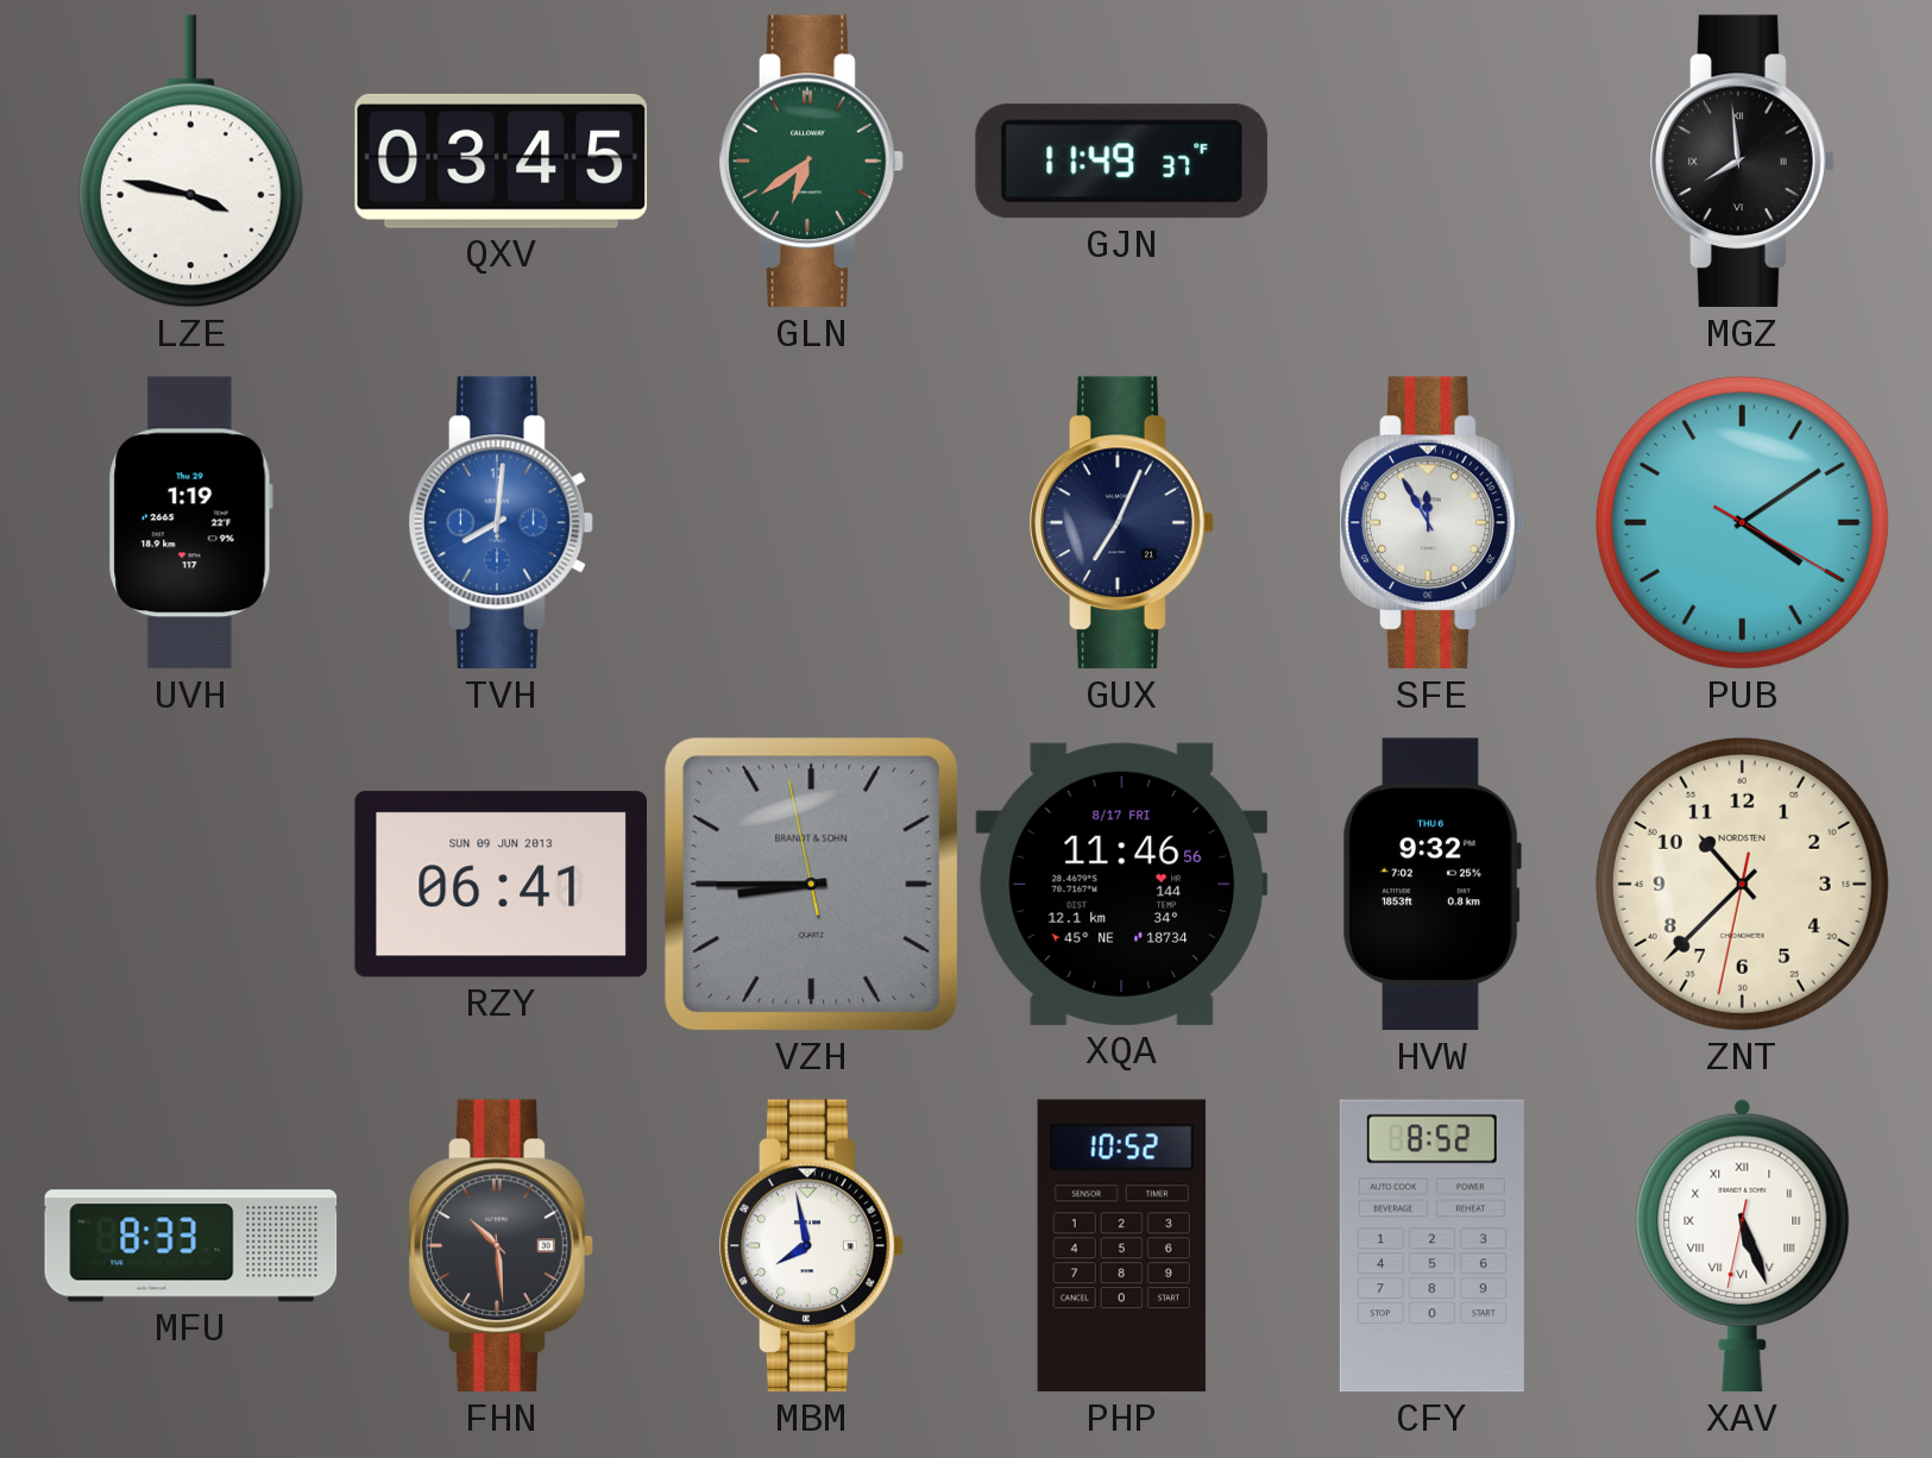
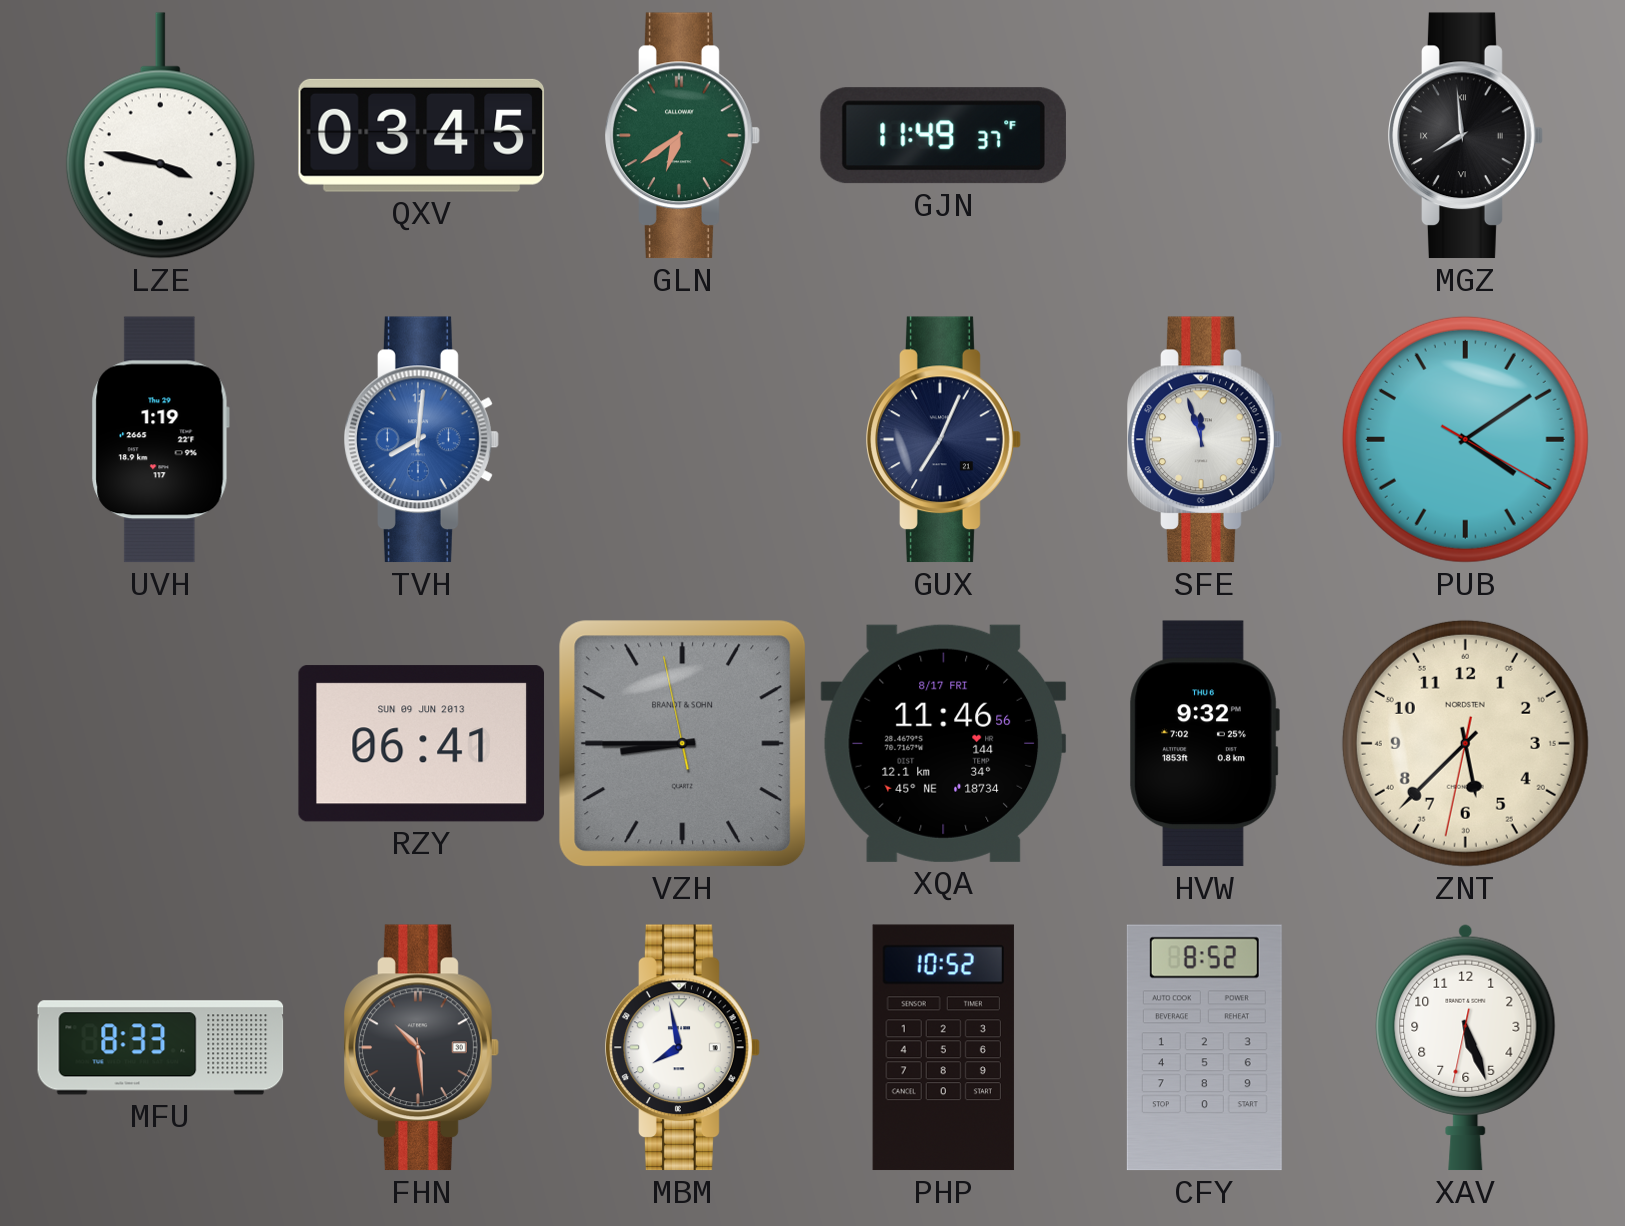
SFE: 11:55 -> 11:57 (1205, 440)
ZNT: 10:37 -> 5:37 (1465, 743)
XAV numerals: Roman -> Arabic (1466, 1047)
